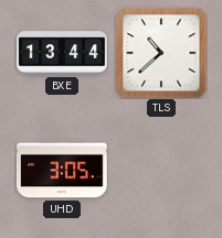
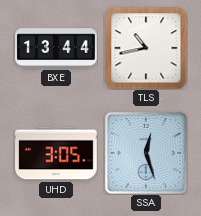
TLS: 10:38 -> 10:43 (146, 48)
SSA: none -> 12:27 (146, 153)
